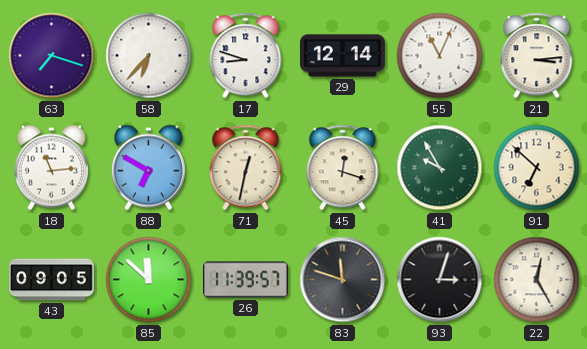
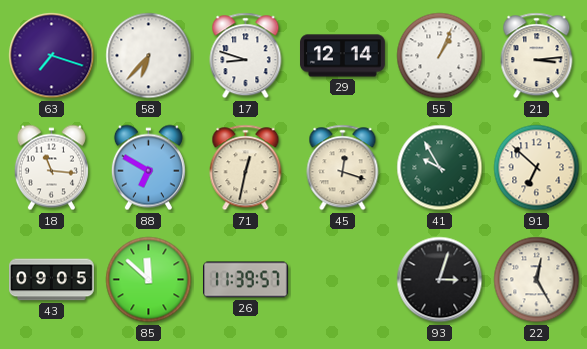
55: 11:04 -> 1:04 (440, 56)
18: 11:14 -> 11:16 (51, 168)
83: 11:48 -> none (343, 280)
